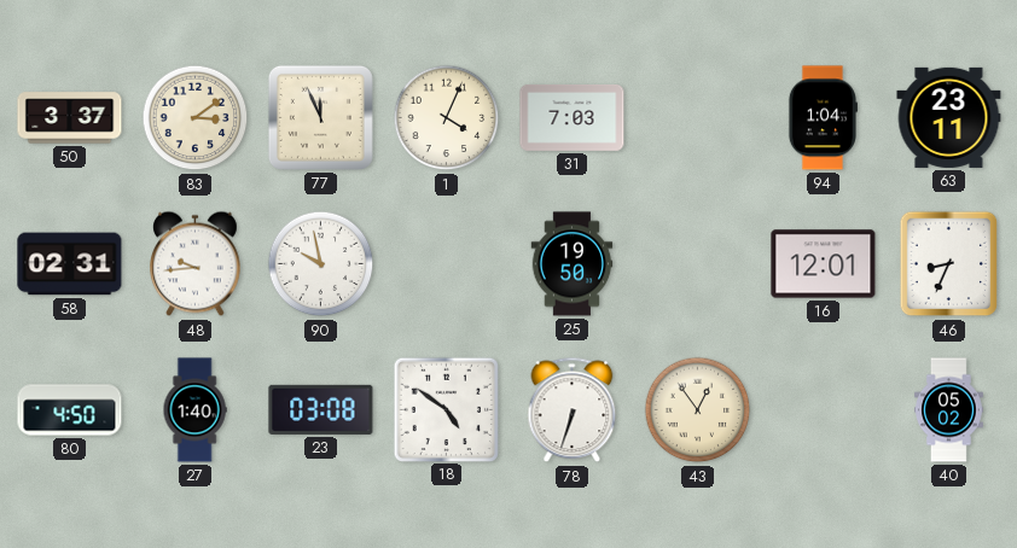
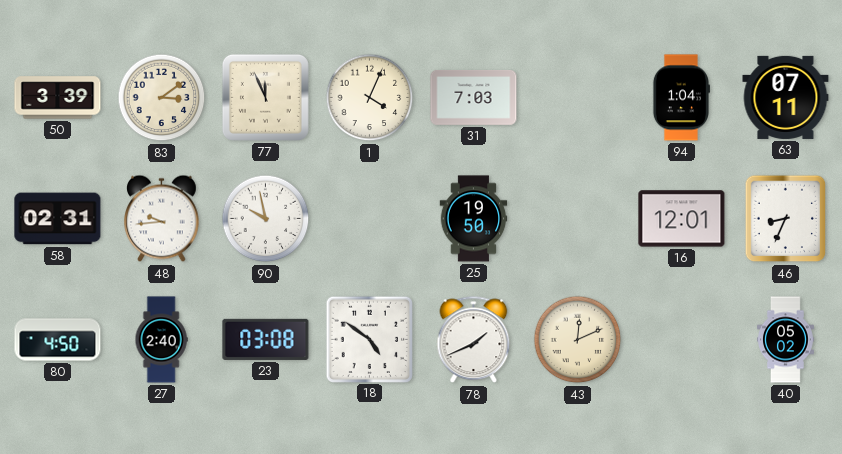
50: 3:37 -> 3:39 (58, 98)
63: 23:11 -> 07:11 (786, 97)
27: 1:40 -> 2:40 (161, 340)
78: 6:33 -> 1:41 (474, 340)
43: 12:54 -> 12:11 (578, 340)
